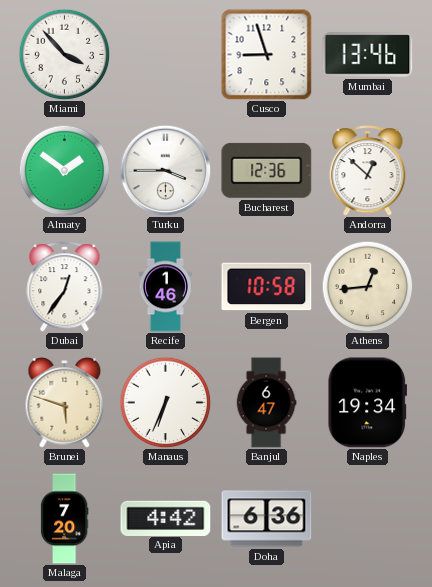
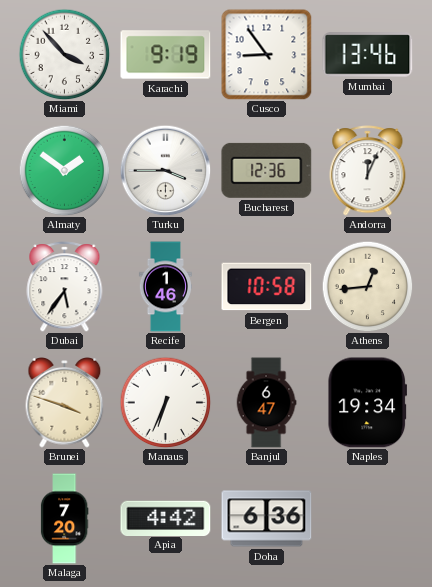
Karachi: none -> 9:19 (166, 55)
Cusco: 8:57 -> 8:54 (267, 55)
Andorra: 12:52 -> 12:04 (368, 171)
Dubai: 12:36 -> 5:36 (65, 287)
Brunei: 5:48 -> 3:48 (65, 403)
